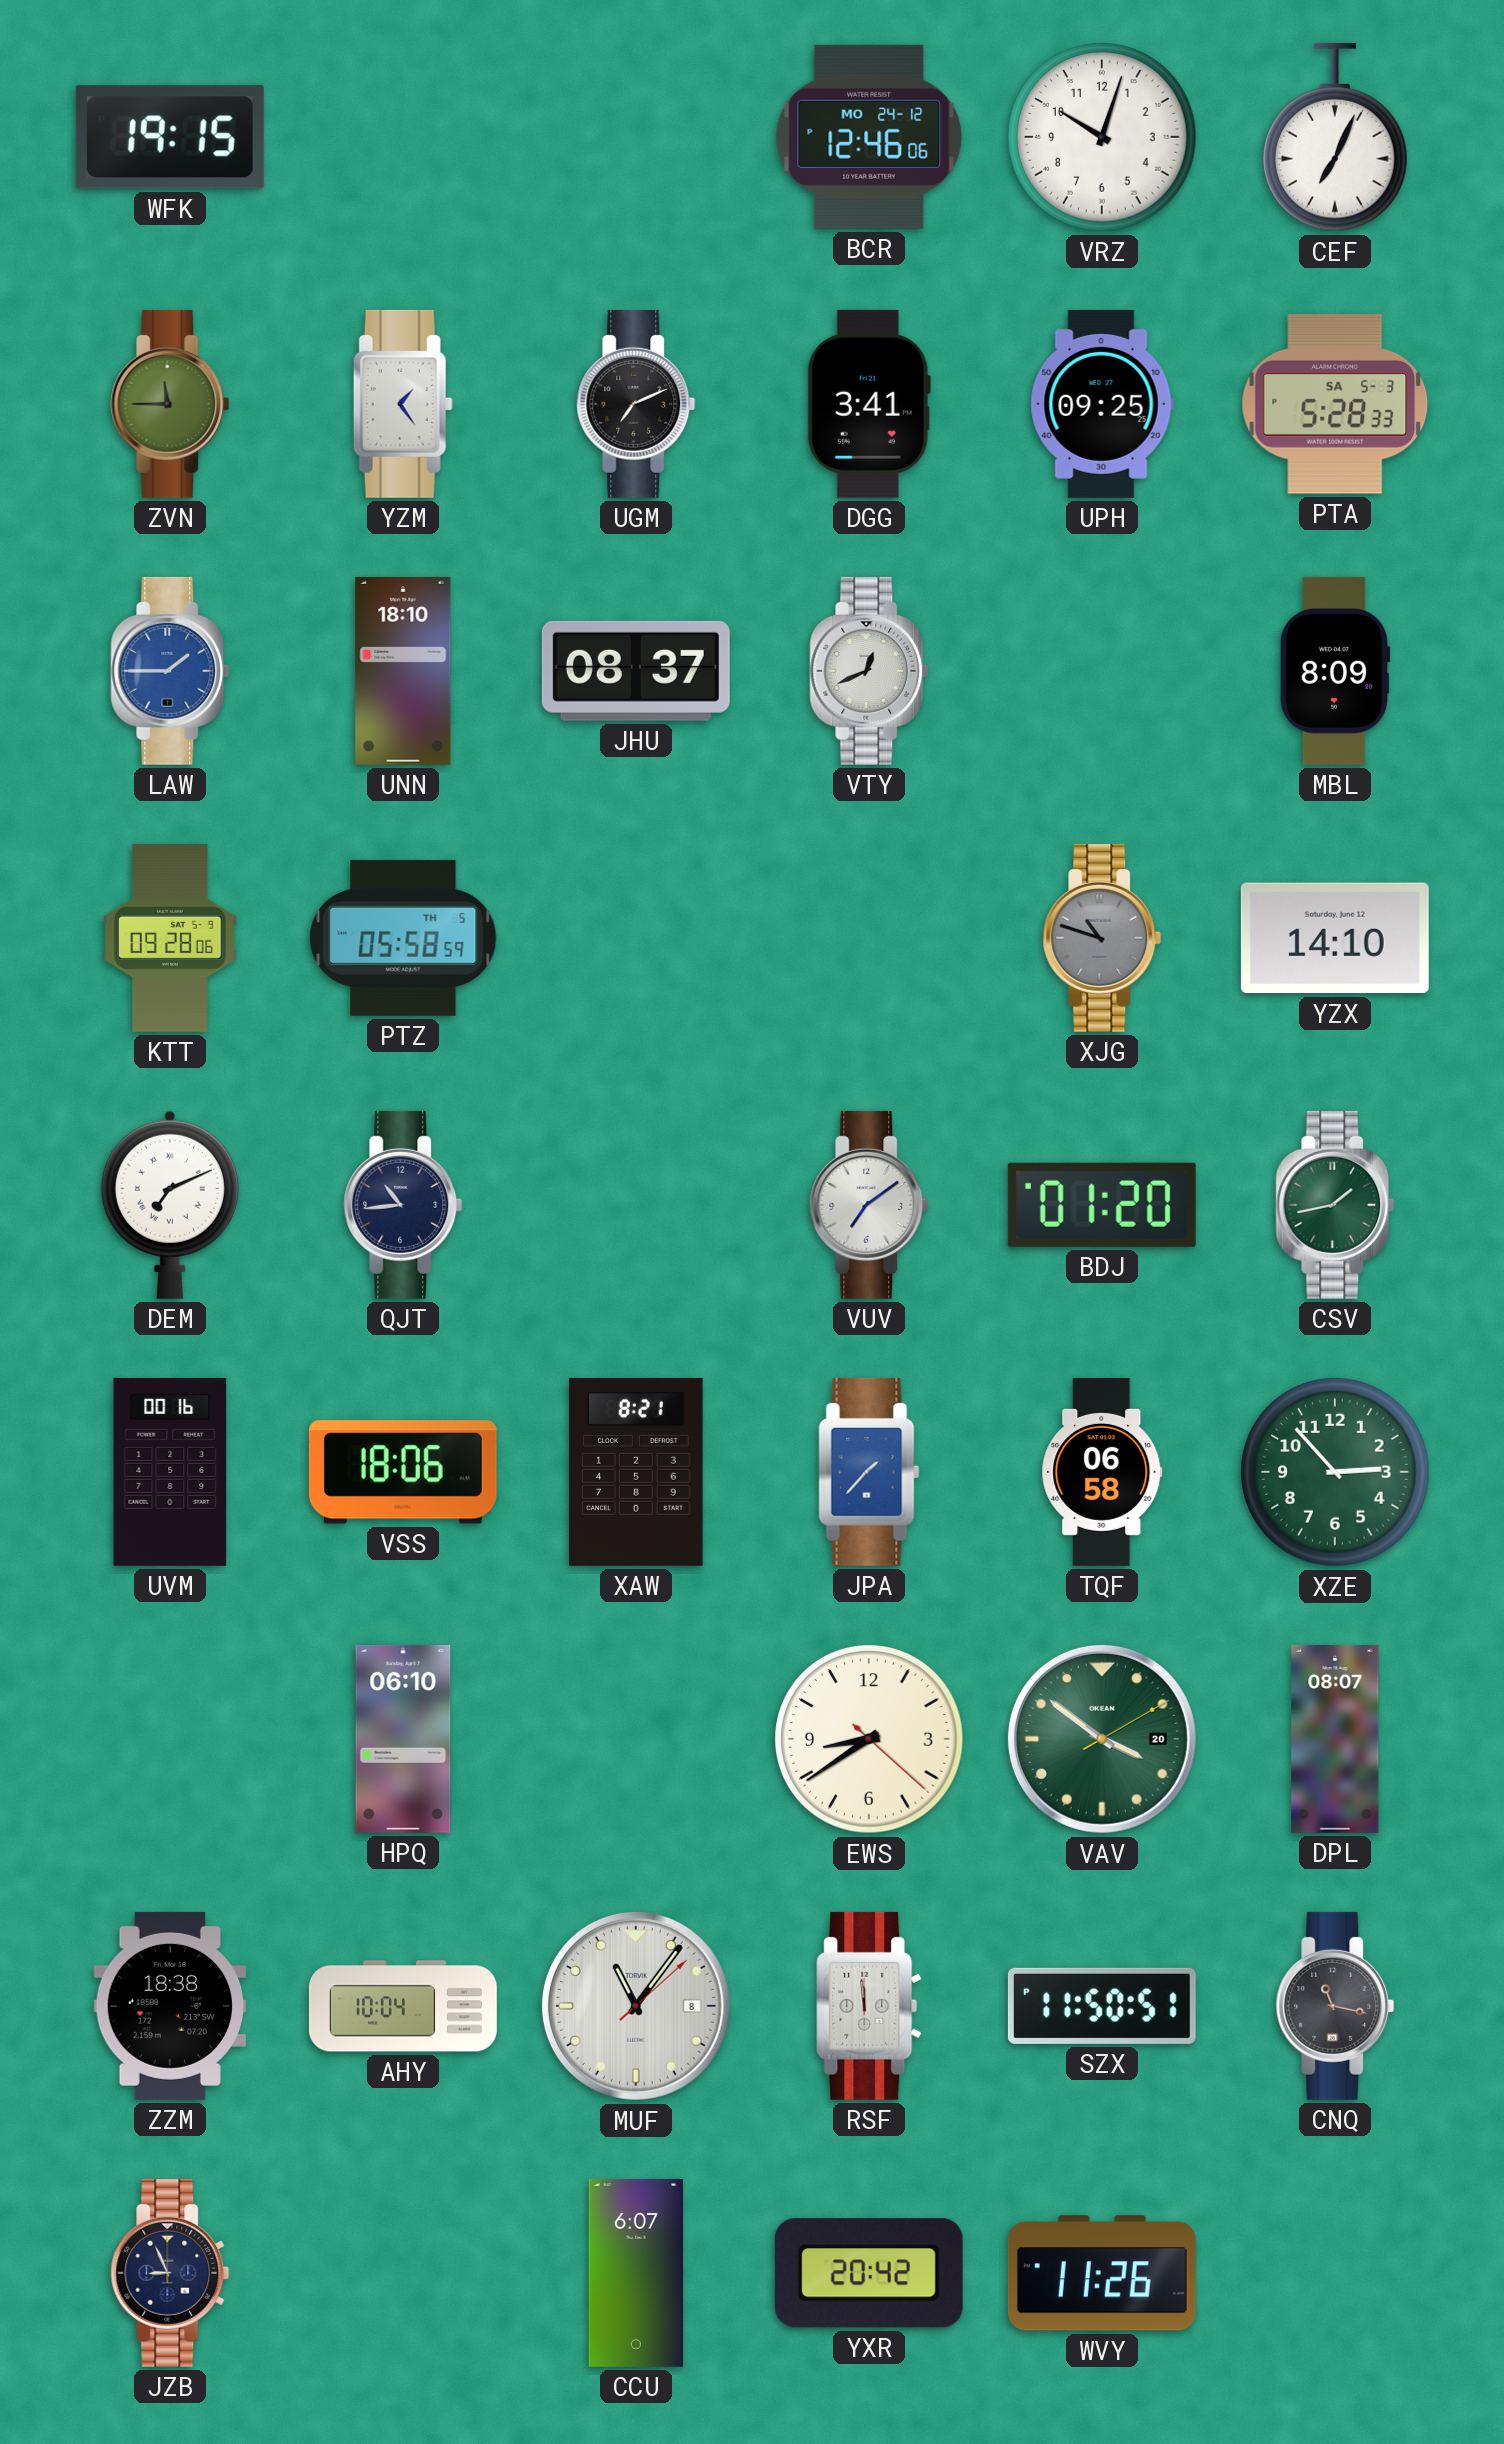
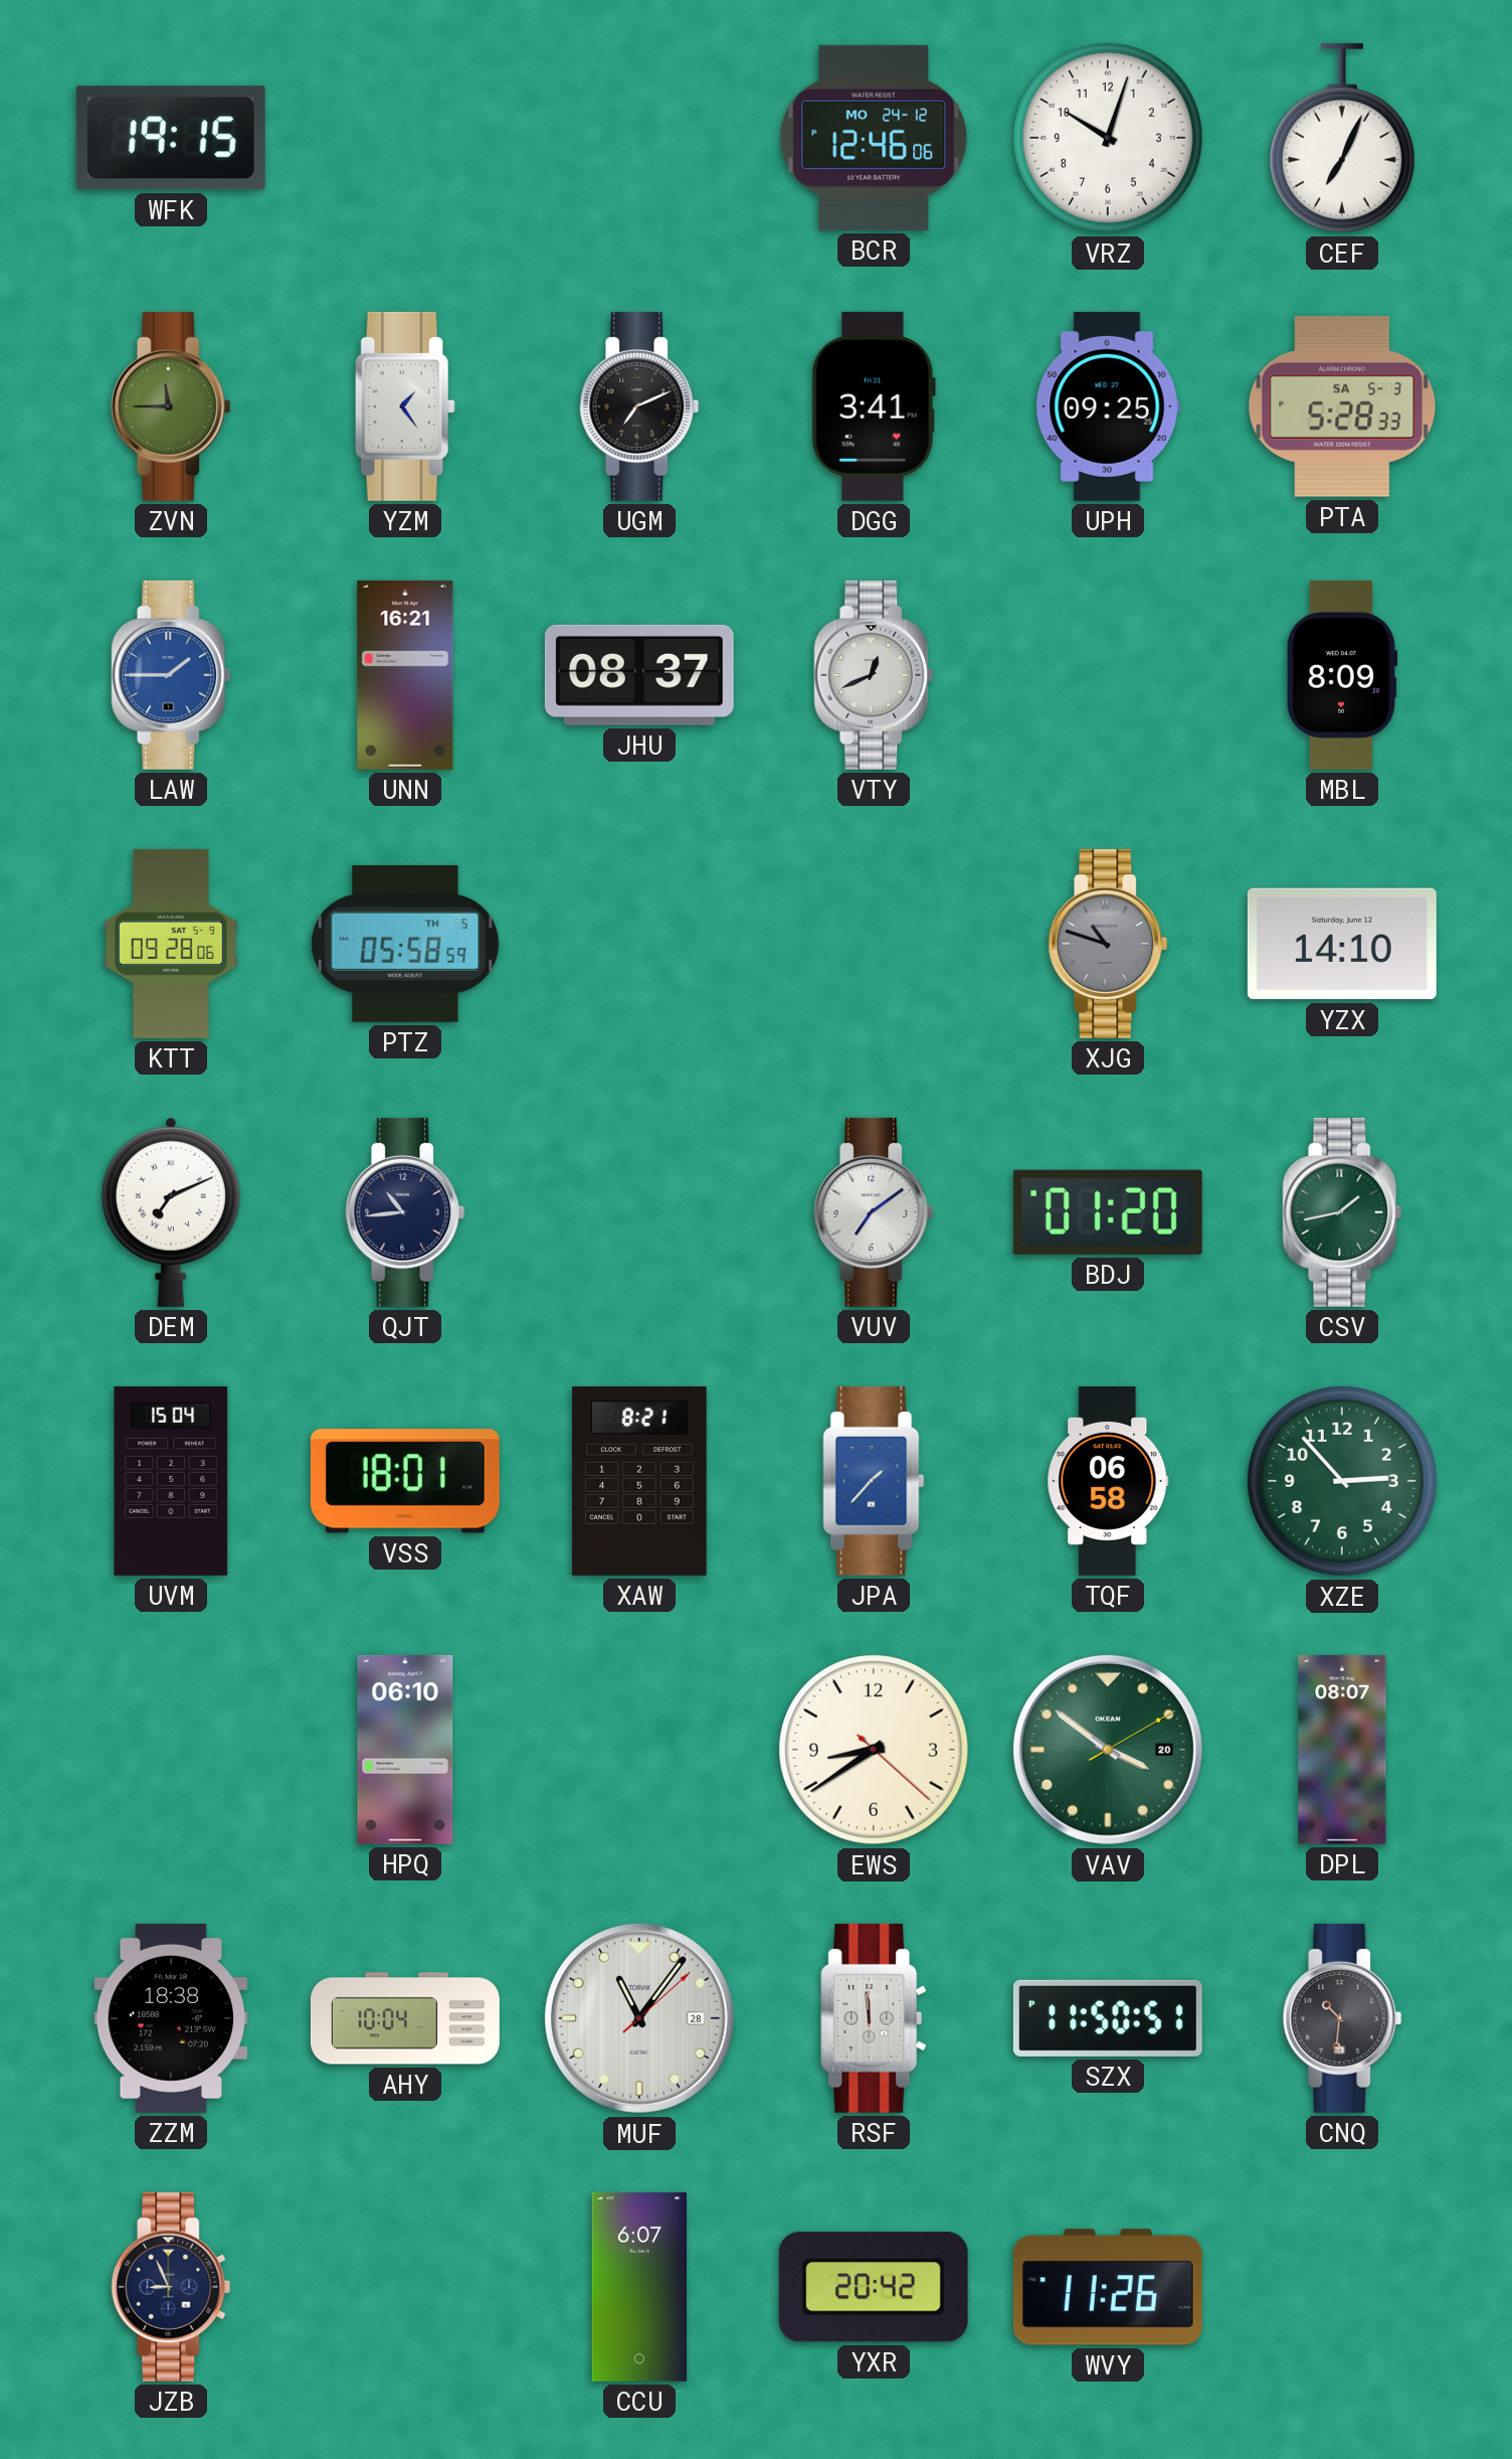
UNN: 18:10 -> 16:21 (405, 675)
UVM: 00:16 -> 15:04 (171, 1481)
VSS: 18:06 -> 18:01 (405, 1481)
MUF date: 8 -> 28 (639, 2018)
CNQ: 11:17 -> 10:31 (1342, 2018)
